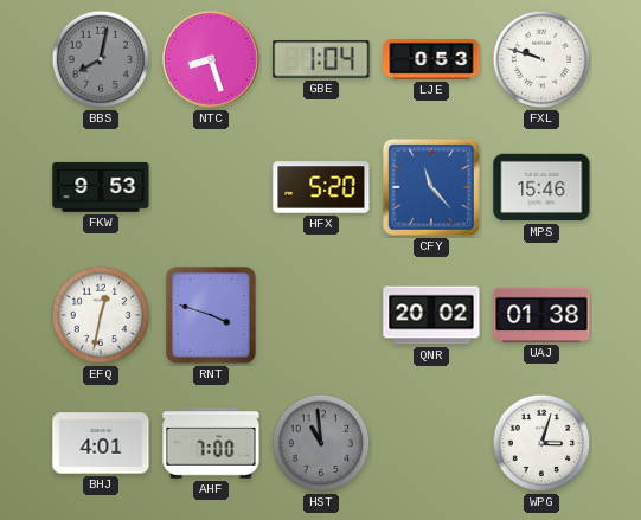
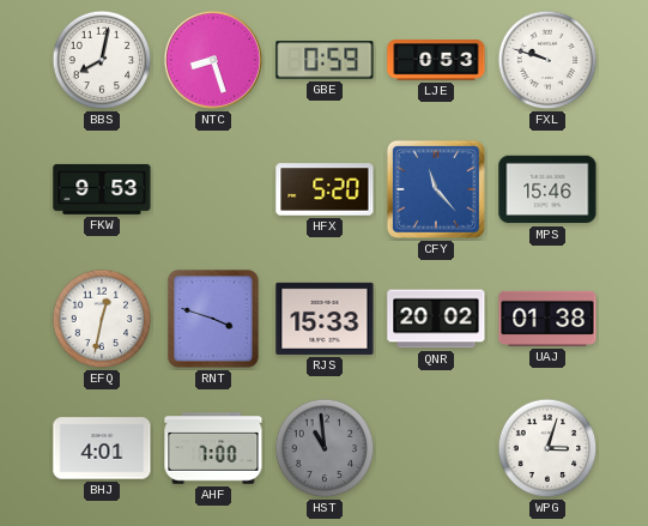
BBS dial: grey -> white (102, 60)
GBE: 1:04 -> 0:59 (325, 60)
RJS: none -> 15:33 (325, 319)
